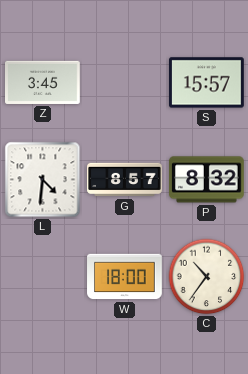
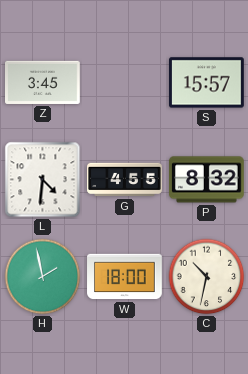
G: 8:57 -> 4:55 (125, 180)
H: none -> 1:58 (43, 277)
C: 10:36 -> 10:32 (207, 277)
